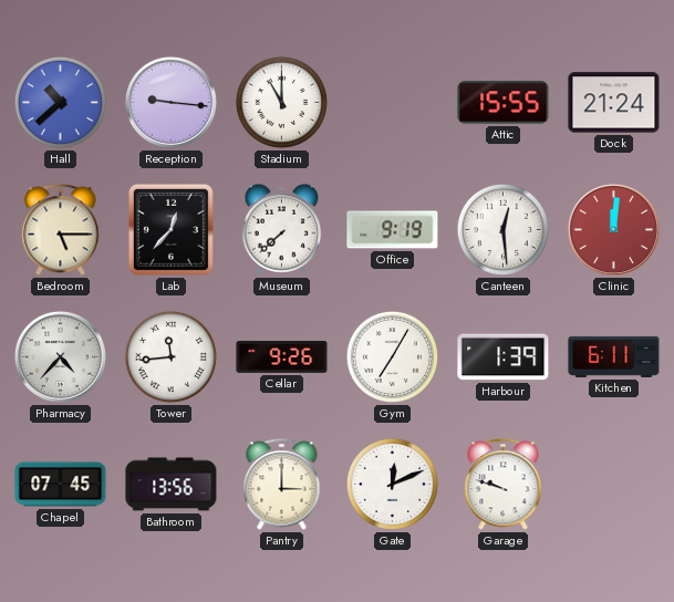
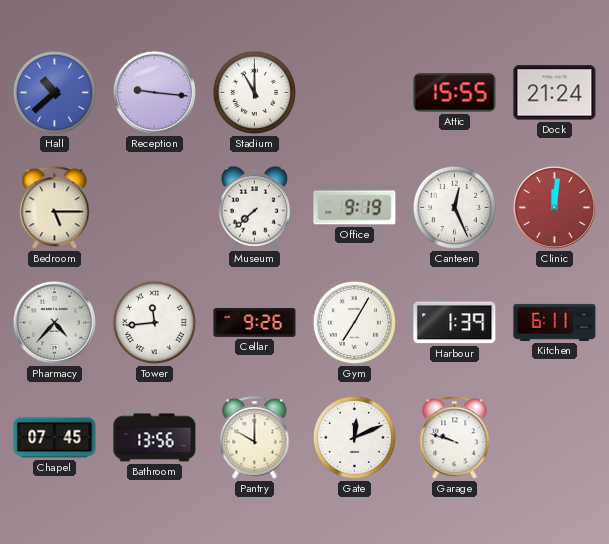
Lab: 12:37 -> none (170, 229)
Canteen: 12:29 -> 12:26 (454, 207)
Pantry: 3:00 -> 10:00 (255, 438)
